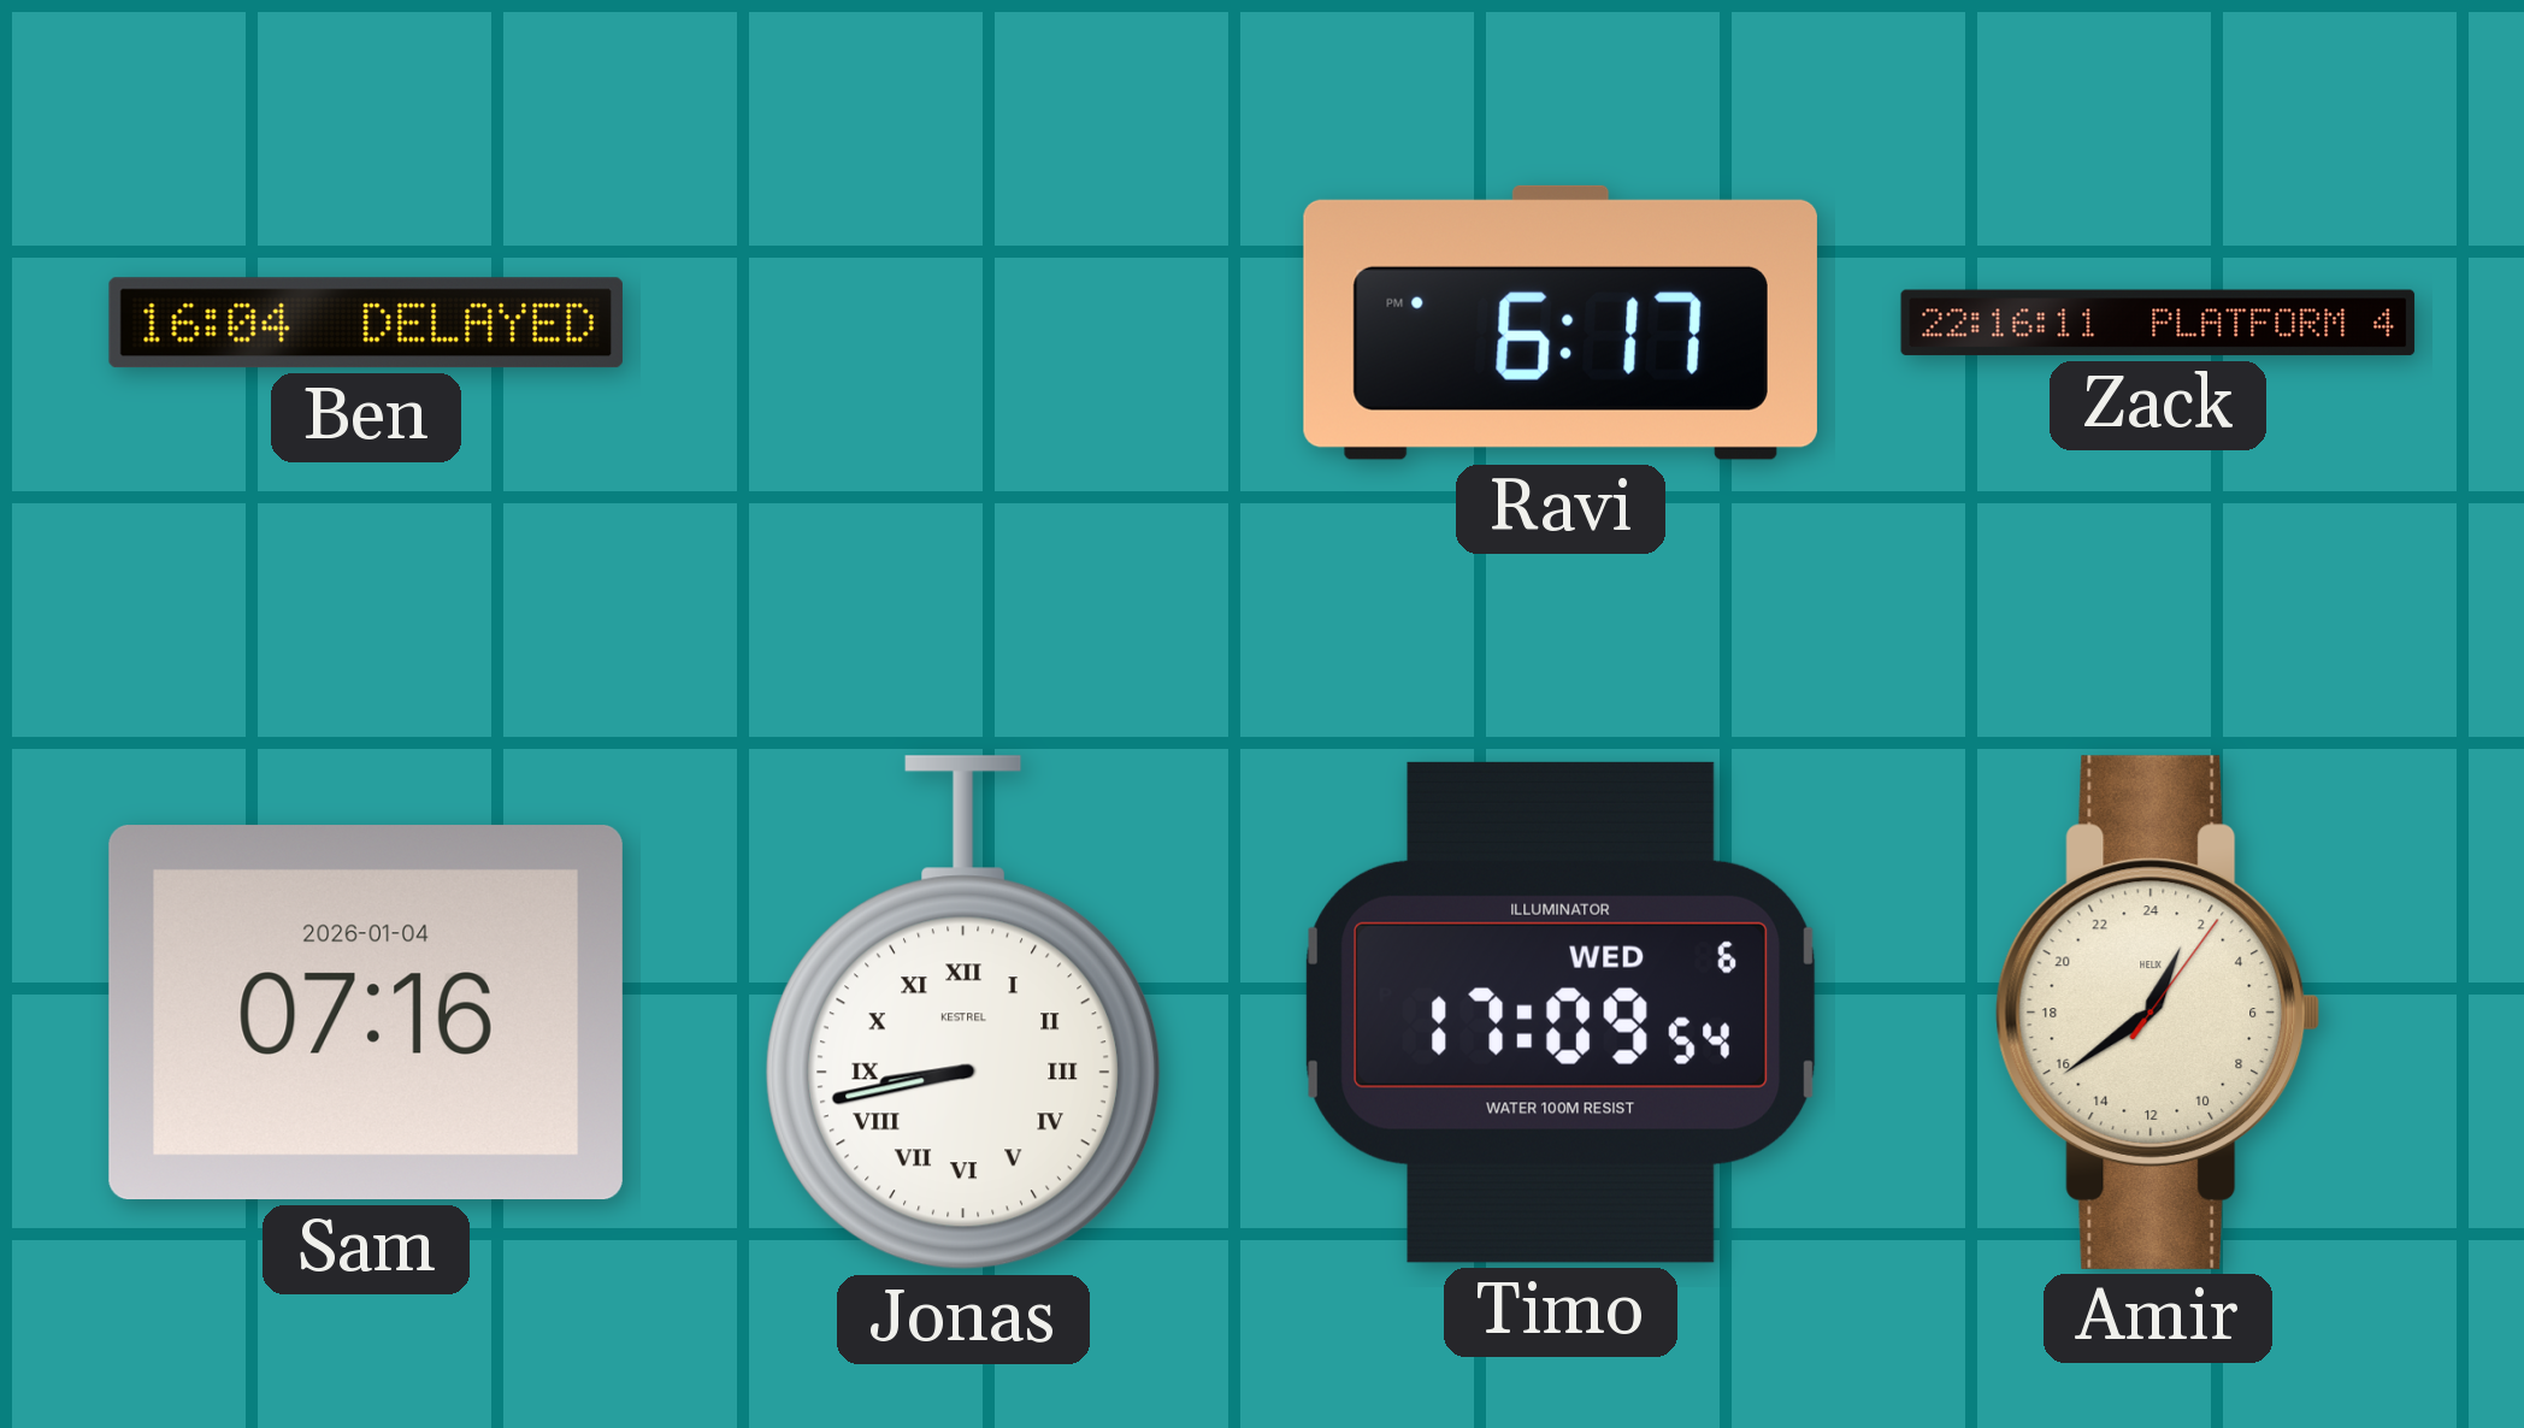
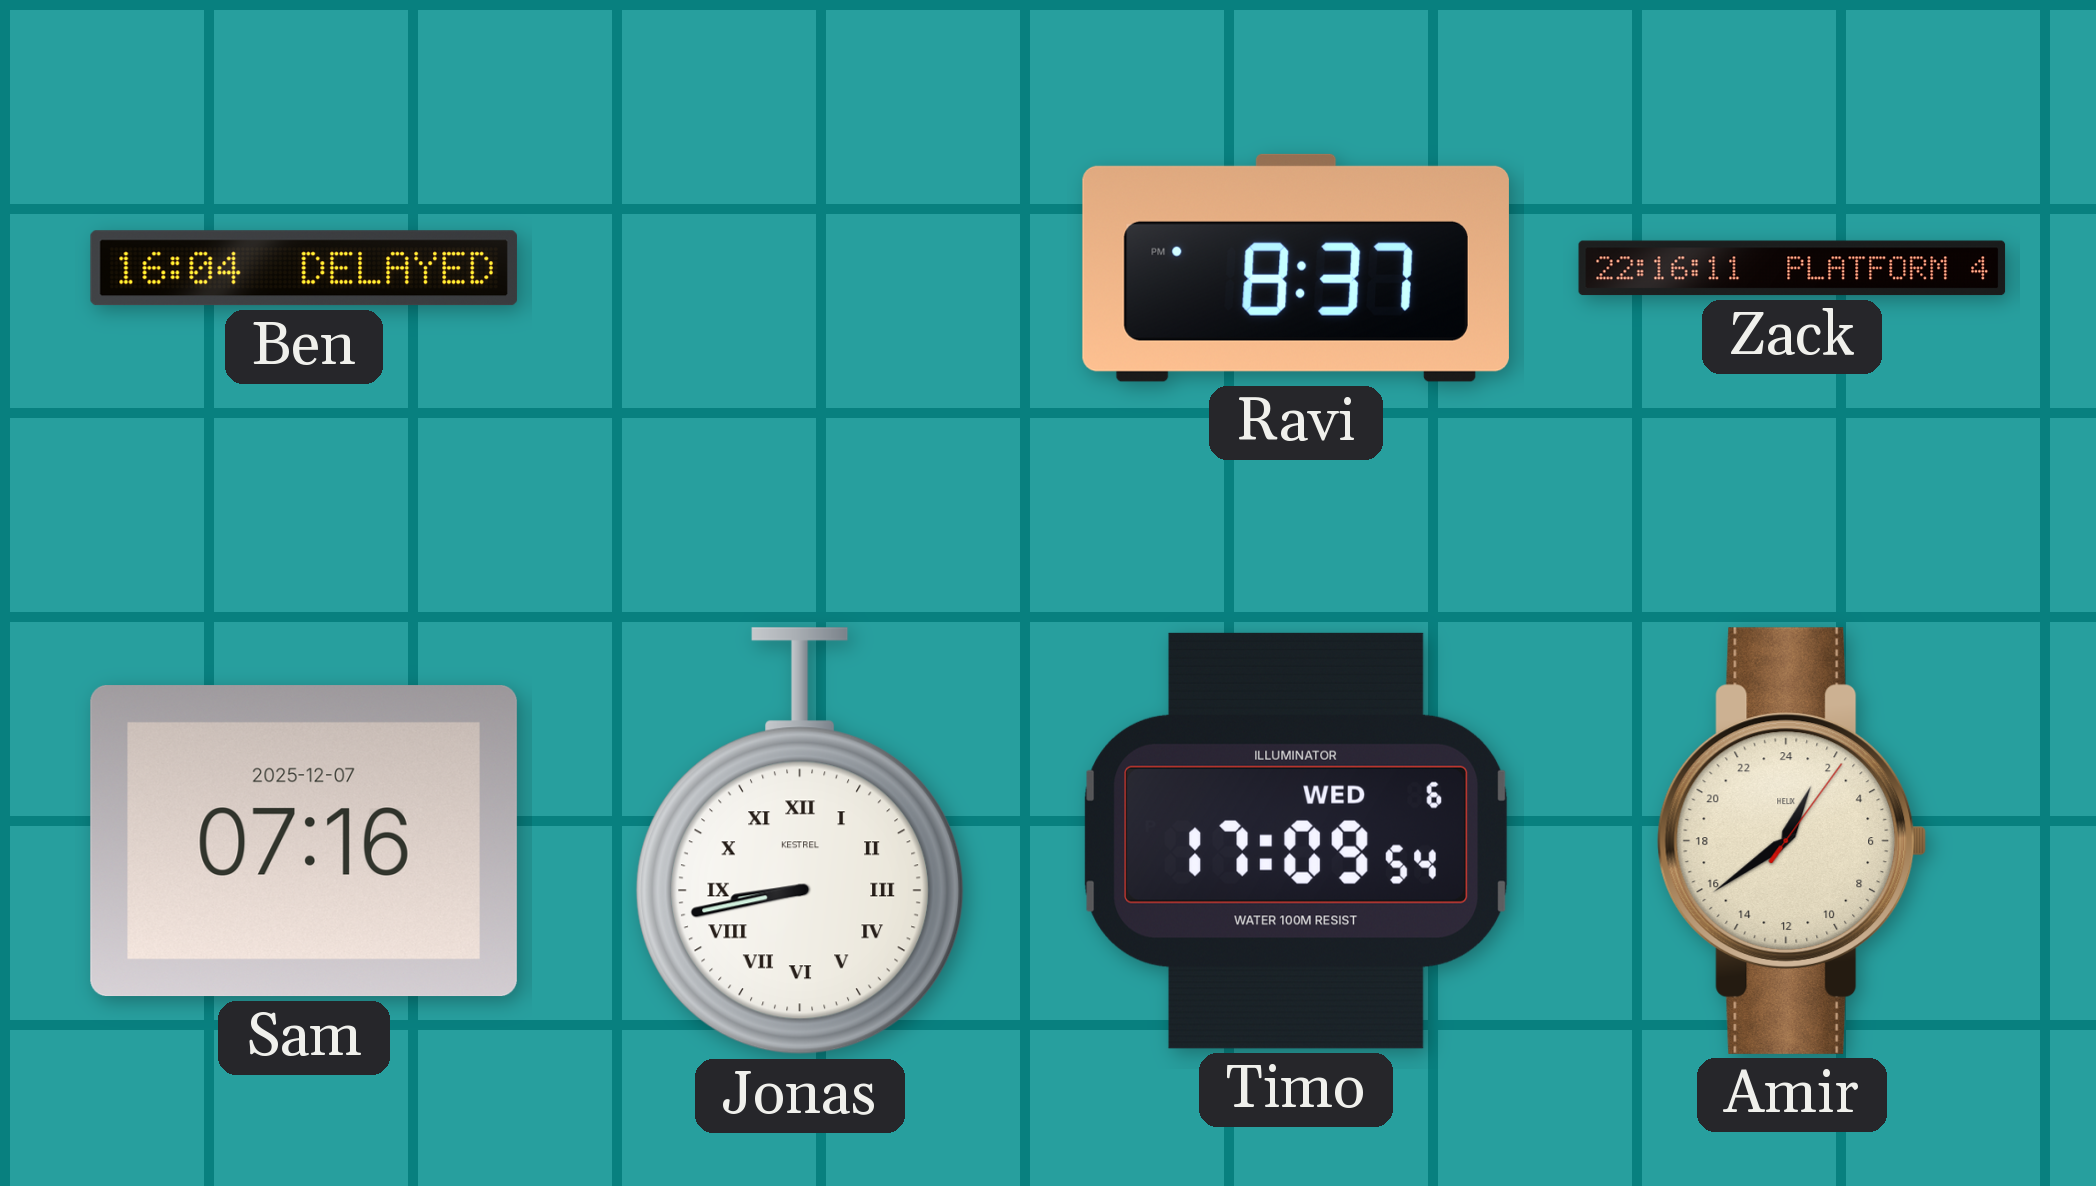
Ravi: 6:17 -> 8:37 (1296, 268)
Sam date: 2026-01-04 -> 2025-12-07 (304, 841)
